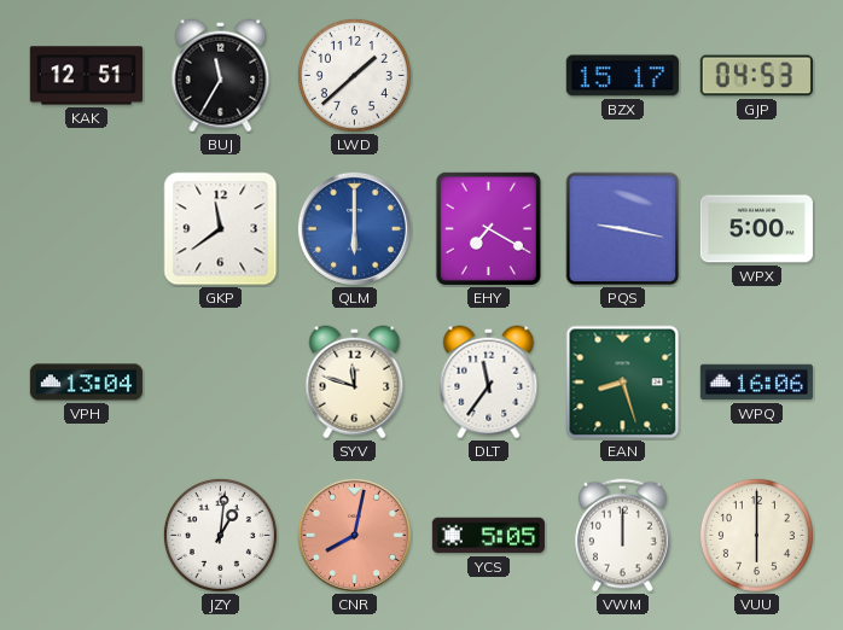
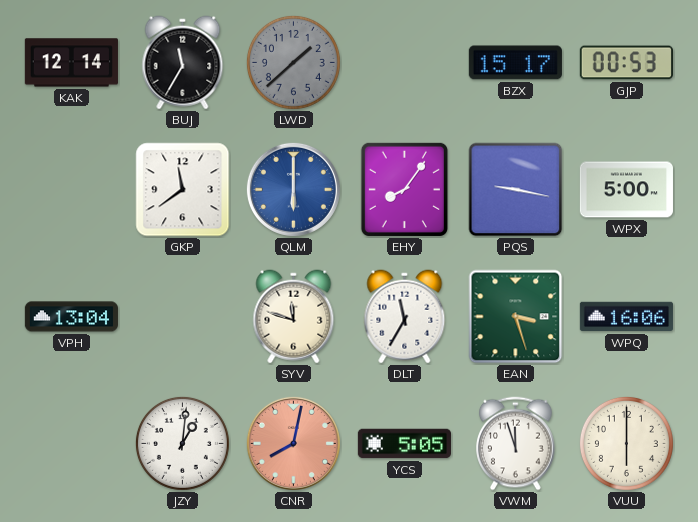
KAK: 12:51 -> 12:14 (71, 63)
LWD dial: white -> grey (293, 62)
GJP: 04:53 -> 00:53 (626, 63)
EHY: 7:20 -> 8:06 (404, 189)
DLT: 11:36 -> 11:35 (405, 317)
EAN: 8:27 -> 3:27 (516, 317)
VWM: 12:00 -> 11:57 (516, 444)
